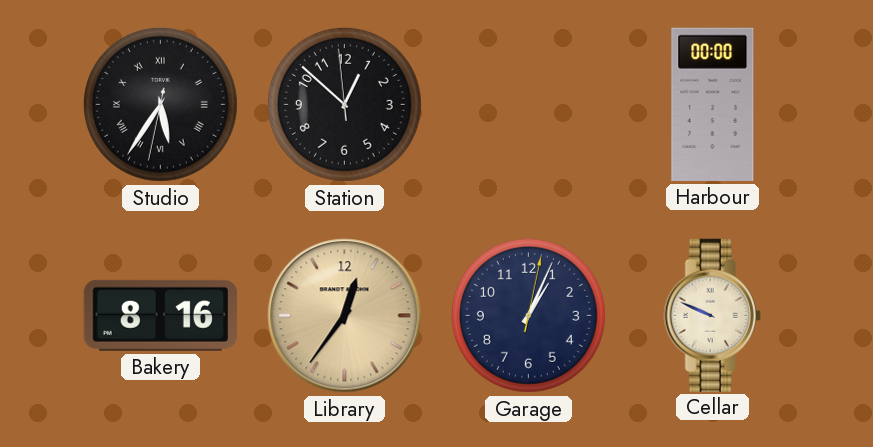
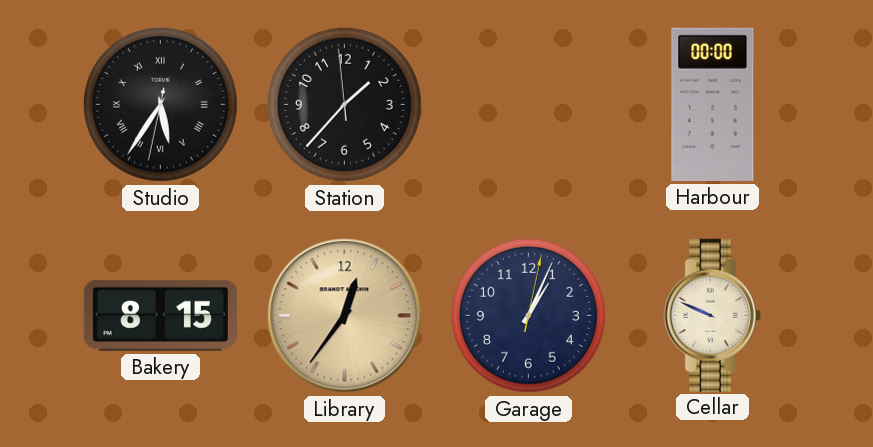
Station: 12:51 -> 1:36 (344, 104)
Bakery: 8:16 -> 8:15 (160, 315)
